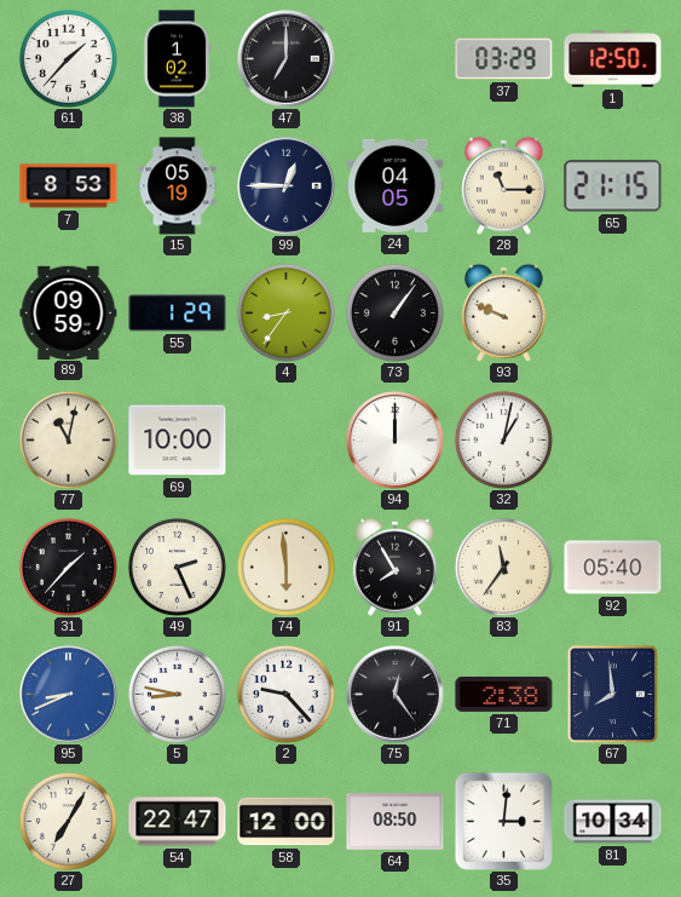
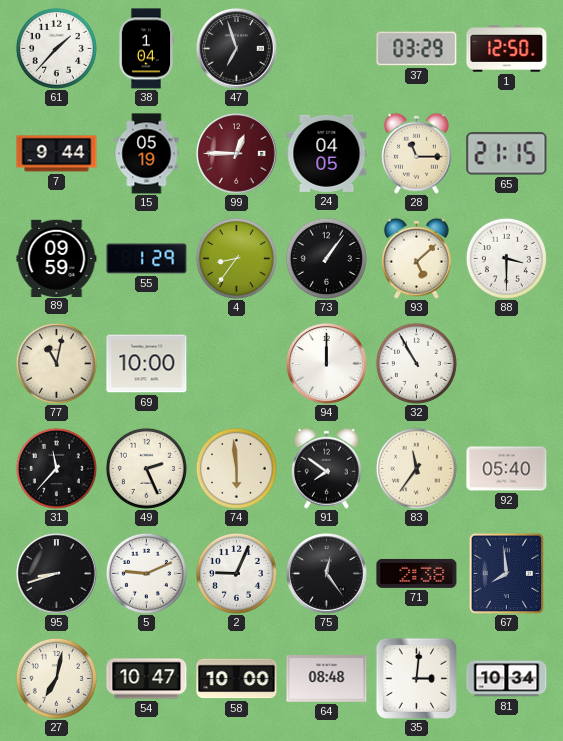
38: 1:02 -> 1:04 (146, 49)
47: 7:00 -> 6:57 (237, 49)
7: 8:53 -> 9:44 (57, 154)
99 dial: navy -> burgundy (237, 154)
93: 9:49 -> 5:08 (416, 258)
88: none -> 3:30 (506, 258)
32: 1:02 -> 10:55 (416, 363)
31: 1:37 -> 11:37 (56, 468)
91: 7:55 -> 7:51 (326, 468)
95: 8:41 -> 8:42 (57, 574)
95 dial: blue -> black (57, 574)
5: 8:47 -> 9:11 (146, 573)
2: 9:23 -> 9:04 (236, 573)
27: 7:05 -> 7:02 (56, 678)
54: 22:47 -> 10:47 (147, 679)
58: 12:00 -> 10:00 (237, 679)
64: 08:50 -> 08:48 (327, 679)
